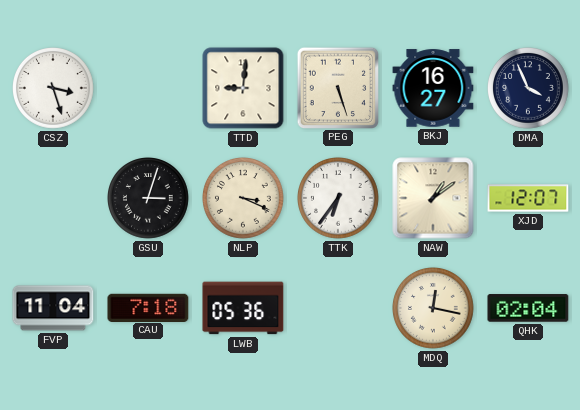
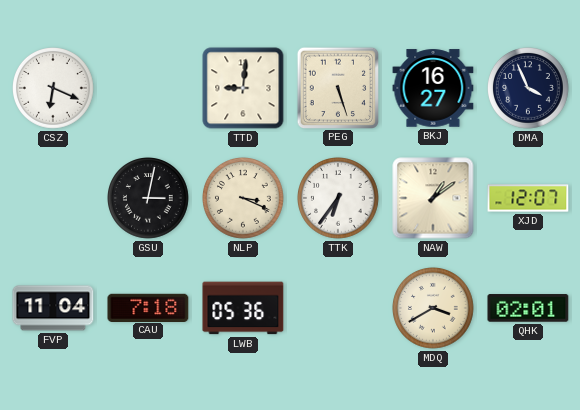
CSZ: 3:27 -> 6:19 (54, 89)
GSU: 3:03 -> 3:02 (149, 199)
MDQ: 12:17 -> 3:40 (434, 309)
QHK: 02:04 -> 02:01 (528, 308)
